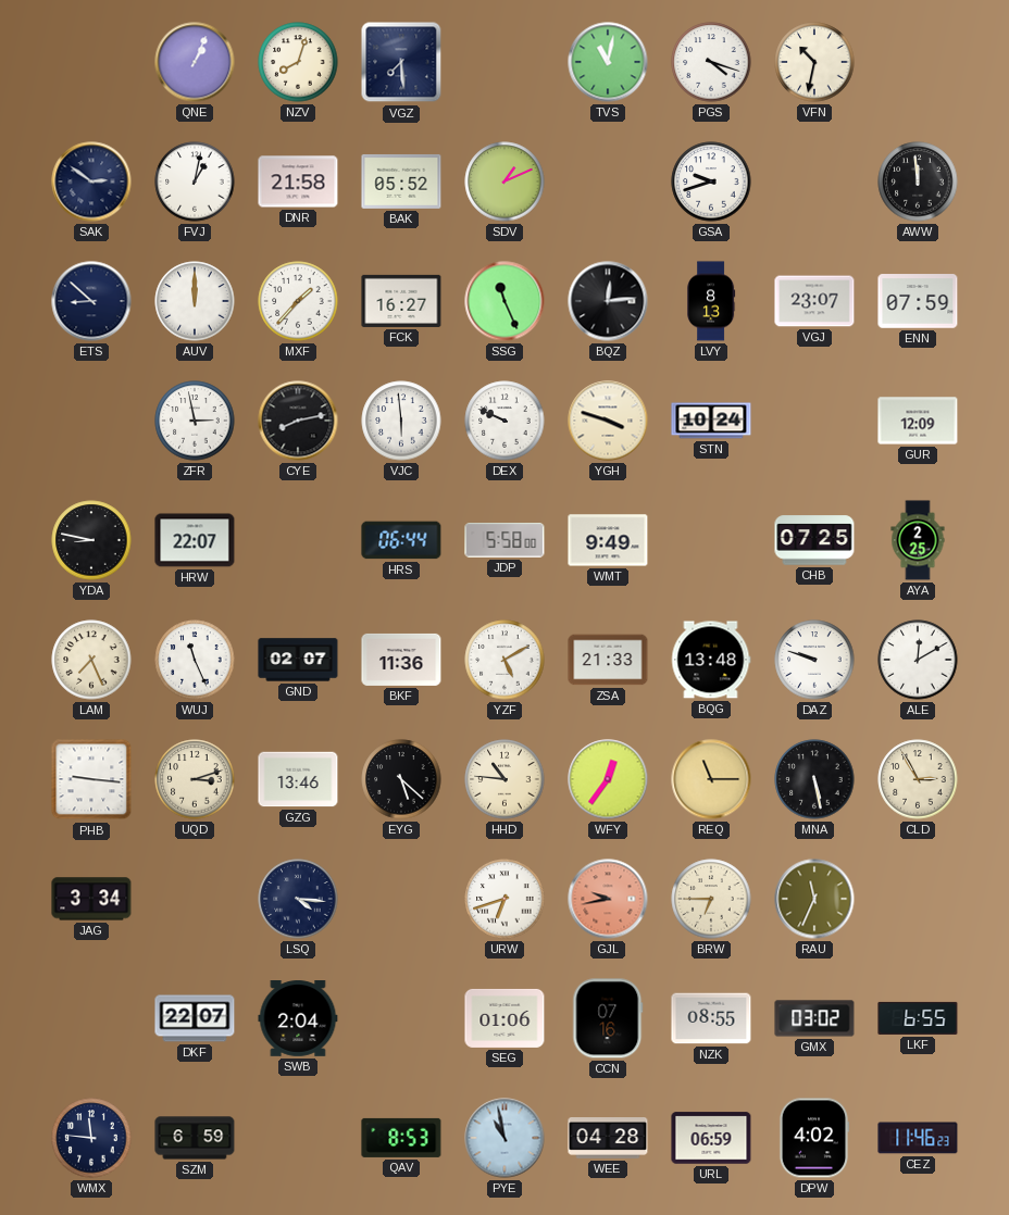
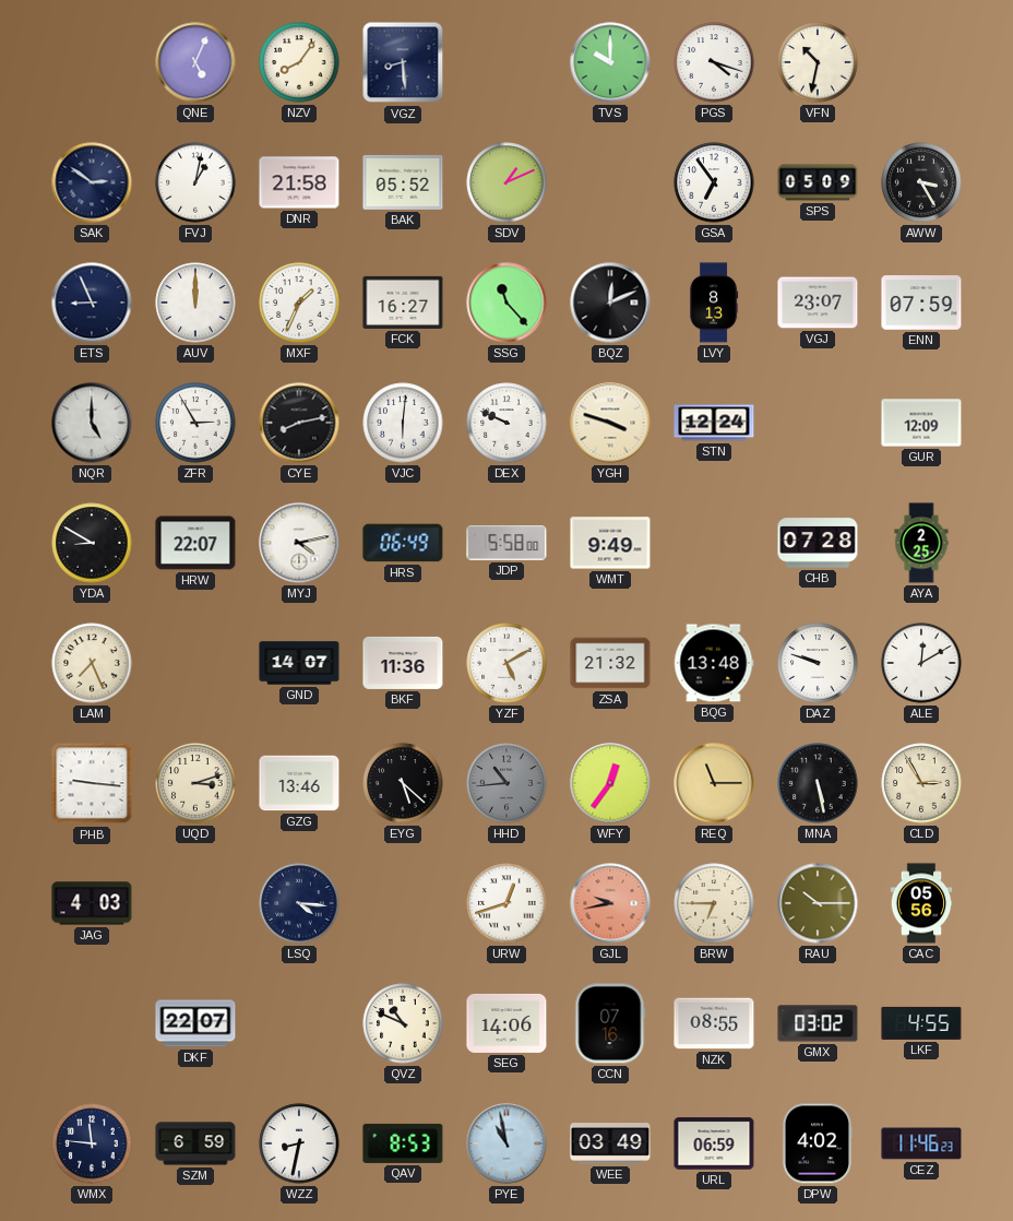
QNE: 1:04 -> 5:04 (195, 62)
NZV: 8:03 -> 8:06 (299, 62)
VGZ: 7:29 -> 8:29 (403, 62)
TVS: 11:02 -> 10:00 (610, 62)
GSA: 9:42 -> 6:54 (714, 182)
SPS: none -> 05:09 (818, 182)
AWW: 11:59 -> 3:25 (921, 182)
ETS: 8:52 -> 8:56 (92, 303)
MXF: 1:37 -> 1:34 (299, 303)
SSG: 11:26 -> 11:23 (506, 303)
BQZ: 12:14 -> 12:11 (610, 303)
NQR: none -> 5:00 (92, 423)
ZFR: 2:58 -> 2:55 (195, 423)
VJC: 5:59 -> 6:01 (403, 423)
STN: 10:24 -> 12:24 (714, 423)
YDA: 8:47 -> 8:50 (92, 543)
MYJ: none -> 4:13 (299, 543)
HRS: 06:44 -> 06:49 (403, 543)
CHB: 07:25 -> 07:28 (818, 543)
WUJ: 11:26 -> none (195, 660)
GND: 02:07 -> 14:07 (299, 663)
ZSA: 21:33 -> 21:32 (610, 663)
HHD: 10:46 -> 10:44 (506, 783)
HHD dial: cream -> grey (506, 783)
JAG: 3:34 -> 4:03 (92, 903)
URW: 6:42 -> 12:42 (506, 903)
RAU: 11:34 -> 10:15 (818, 903)
CAC: none -> 05:56 (921, 903)
SWB: 2:04 -> none (298, 1019)
QVZ: none -> 10:49 (403, 1023)
SEG: 01:06 -> 14:06 (506, 1023)
LKF: 6:55 -> 4:55 (921, 1023)
WZZ: none -> 8:32 (299, 1143)
WEE: 04:28 -> 03:49 (610, 1145)
